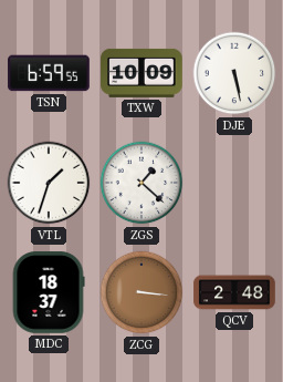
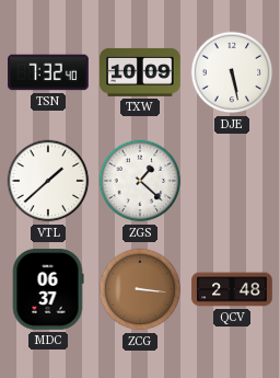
TSN: 6:59 -> 7:32 (48, 72)
VTL: 1:33 -> 1:38 (48, 181)
MDC: 18:37 -> 06:37 (48, 289)
